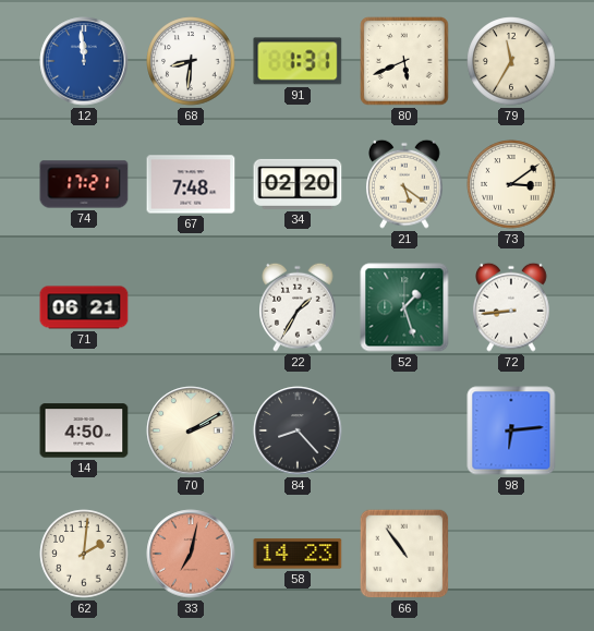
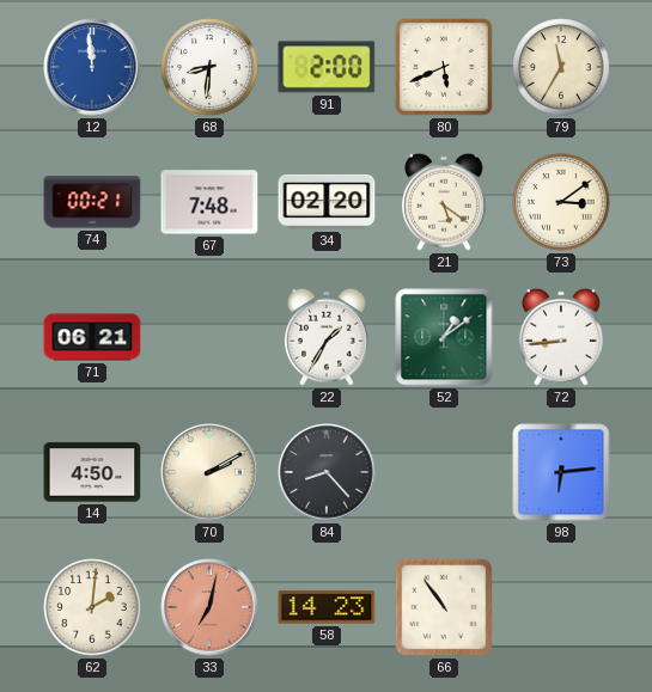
91: 1:31 -> 2:00 (327, 67)
74: 17:21 -> 00:21 (92, 202)
52: 1:27 -> 1:09 (444, 337)
